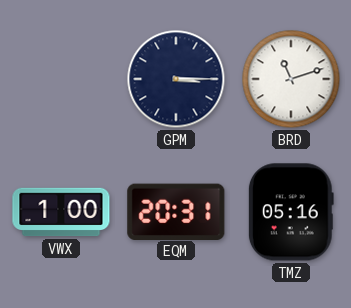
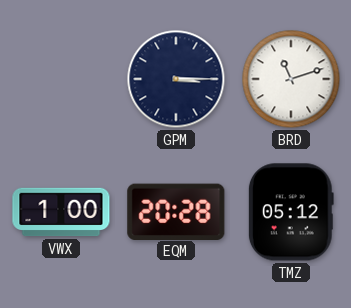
EQM: 20:31 -> 20:28 (176, 211)
TMZ: 05:16 -> 05:12 (291, 212)
